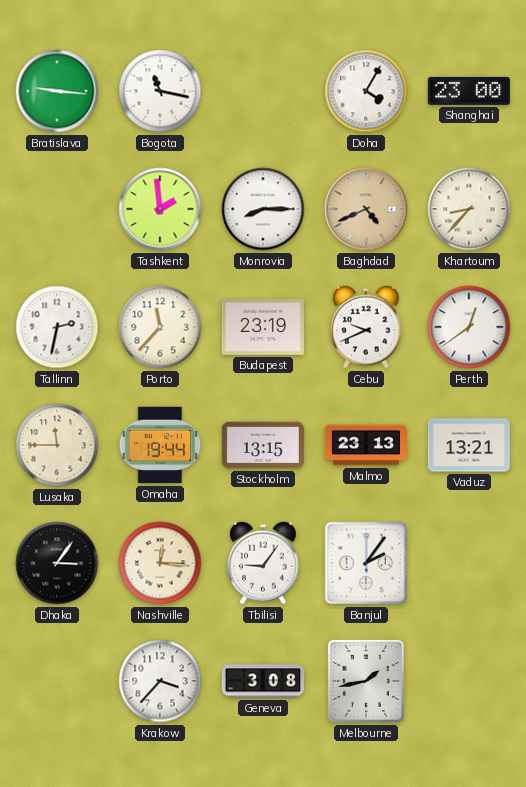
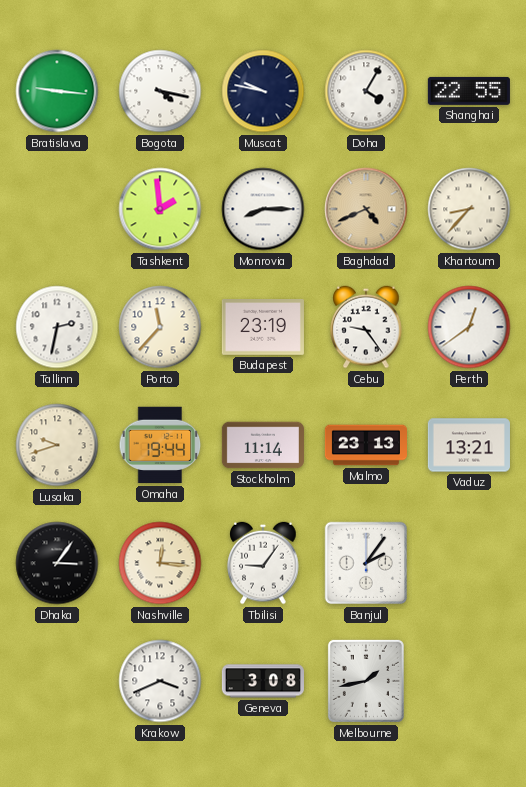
Bogota: 11:17 -> 4:17 (160, 91)
Muscat: none -> 9:47 (263, 91)
Shanghai: 23:00 -> 22:55 (469, 91)
Cebu: 9:41 -> 9:24 (366, 327)
Lusaka: 11:45 -> 9:42 (57, 445)
Stockholm: 13:15 -> 11:14 (263, 445)
Krakow: 3:37 -> 3:41 (160, 681)
